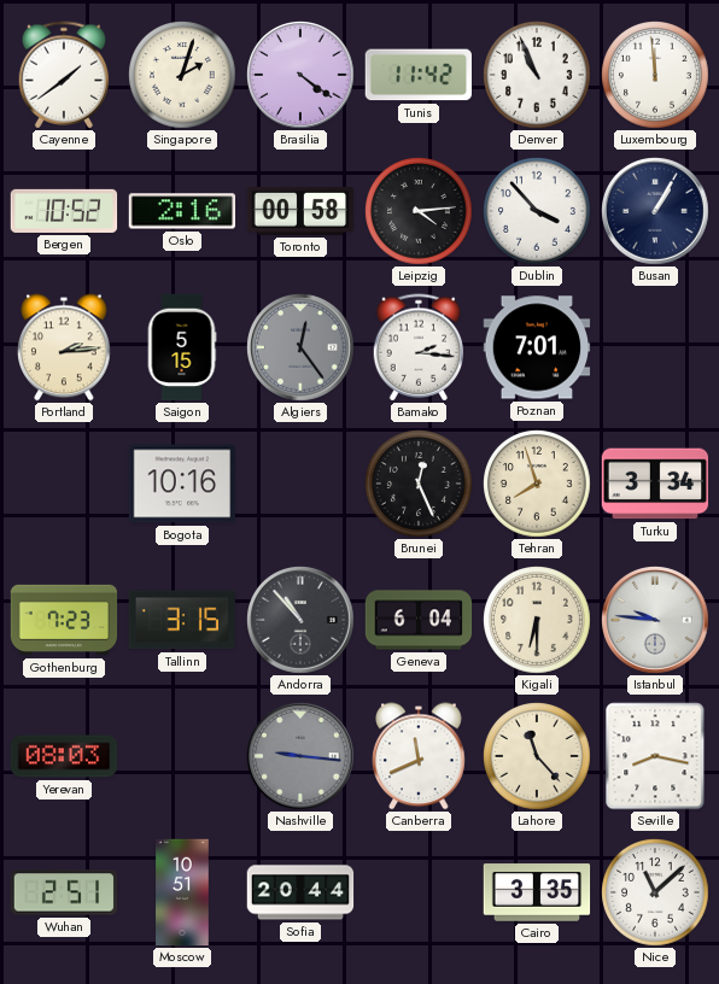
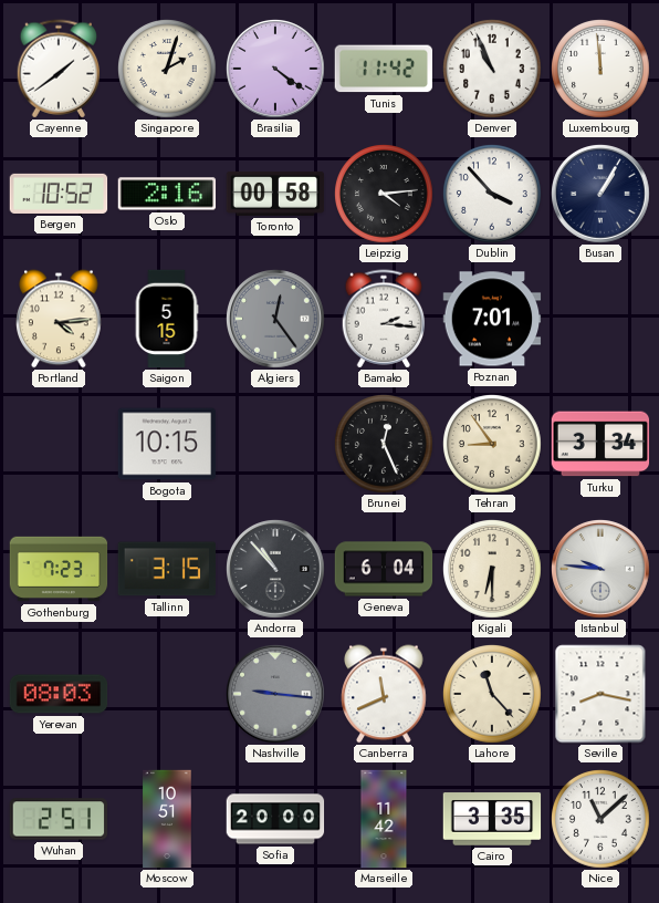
Portland: 2:14 -> 4:14 (60, 319)
Bogota: 10:16 -> 10:15 (167, 444)
Tehran: 7:57 -> 8:54 (493, 445)
Sofia: 20:44 -> 20:00 (275, 819)
Marseille: none -> 11:42 (384, 819)
